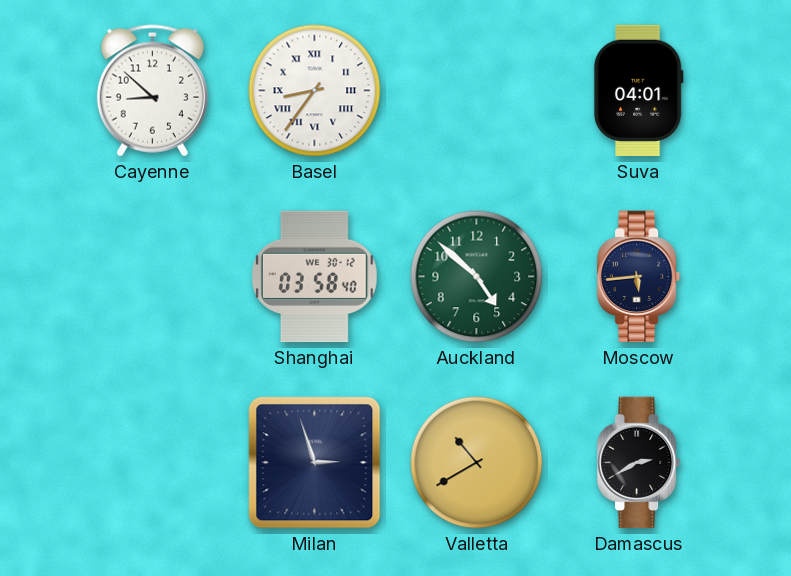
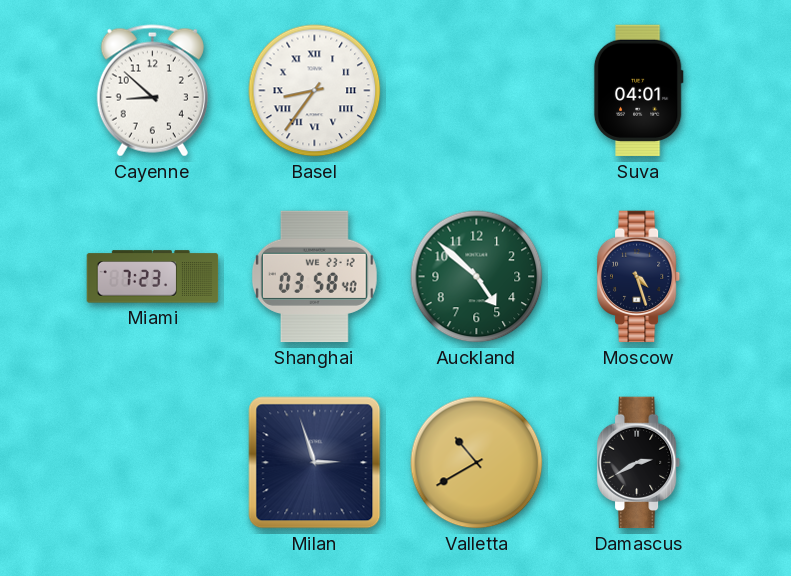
Miami: none -> 7:23 (153, 277)
Shanghai date: WE 30-12 -> WE 23-12 (314, 277)
Moscow: 5:44 -> 4:27 (639, 277)
